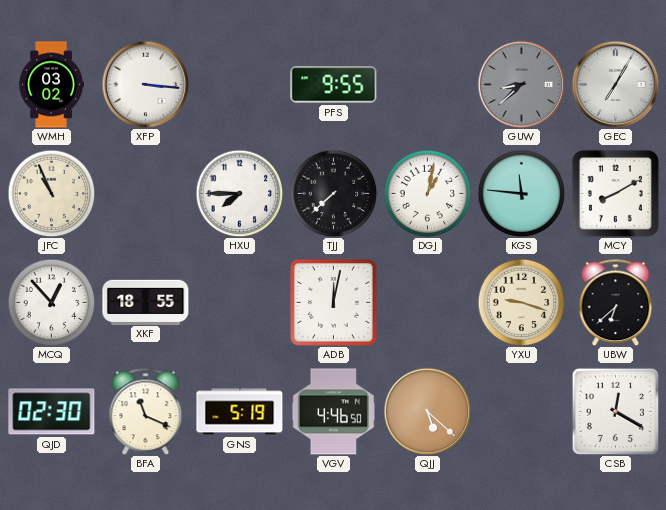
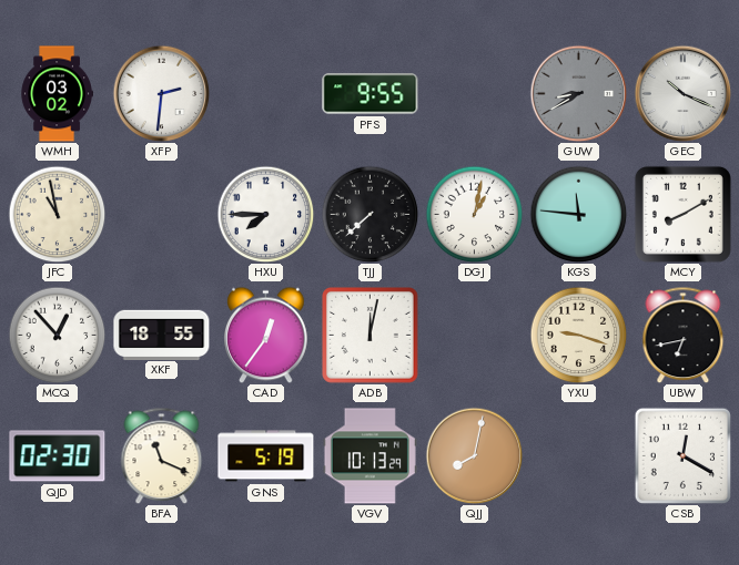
XFP: 3:16 -> 2:31 (161, 93)
GUW: 8:38 -> 8:40 (578, 93)
GEC: 7:05 -> 10:19 (682, 93)
JFC: 10:56 -> 10:58 (57, 214)
CAD: none -> 12:36 (266, 335)
UBW: 6:38 -> 6:43 (684, 335)
VGV: 4:46 -> 10:13 (369, 456)
QJJ: 5:22 -> 8:02 (474, 455)
